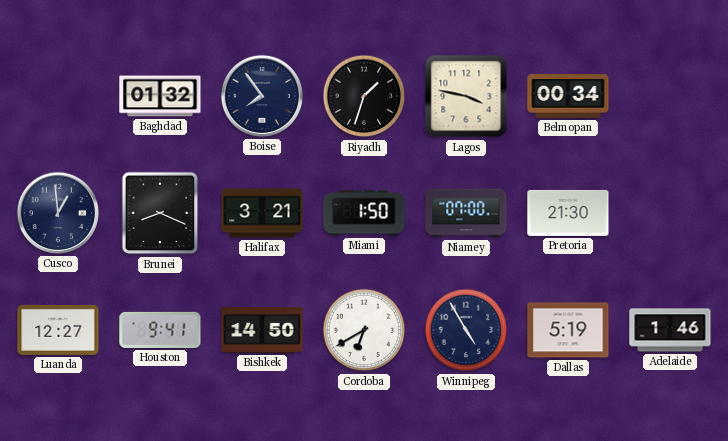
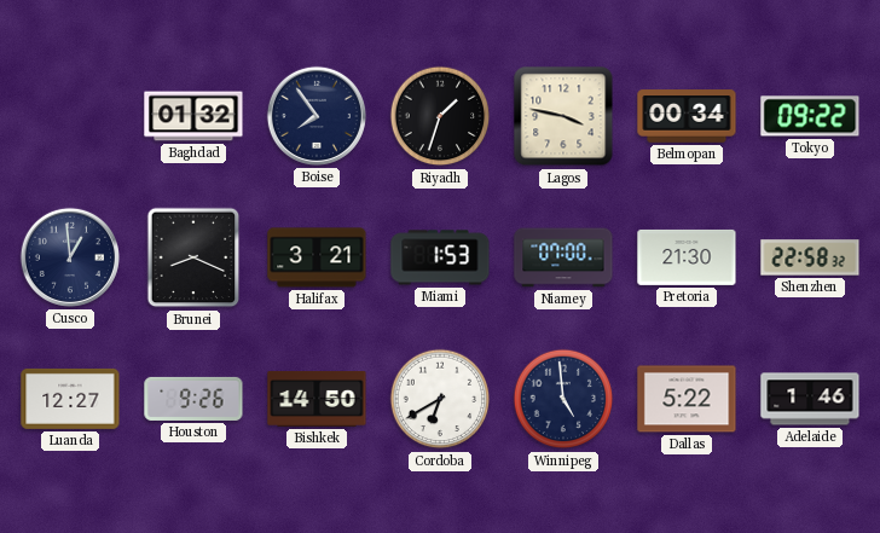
Tokyo: none -> 09:22 (810, 116)
Miami: 1:50 -> 1:53 (440, 257)
Shenzhen: none -> 22:58 (810, 257)
Houston: 9:41 -> 9:26 (193, 399)
Winnipeg: 4:55 -> 4:59 (563, 399)
Dallas: 5:19 -> 5:22 (687, 399)
